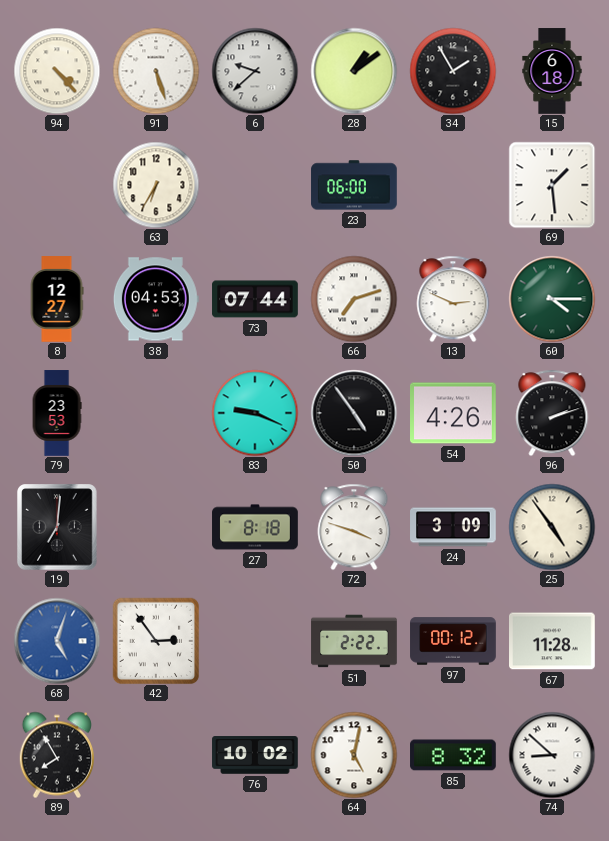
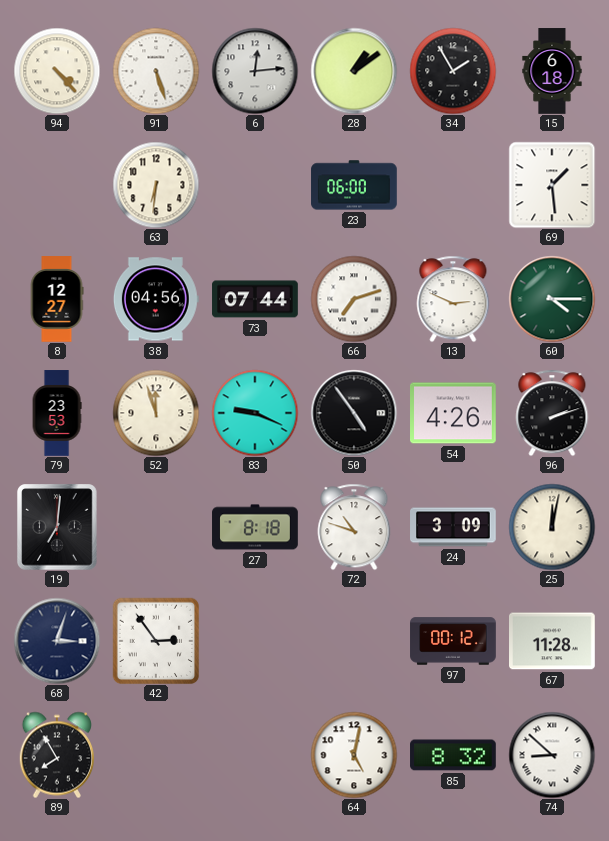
6: 9:38 -> 12:14 (255, 71)
63: 6:35 -> 6:31 (156, 185)
38: 04:53 -> 04:56 (156, 299)
52: none -> 11:57 (156, 413)
72: 3:48 -> 10:48 (354, 527)
25: 4:54 -> 12:02 (552, 527)
68: 5:03 -> 3:03 (57, 641)
68 dial: blue -> navy (57, 641)
51: 2:22 -> none (354, 641)
76: 10:02 -> none (255, 755)
